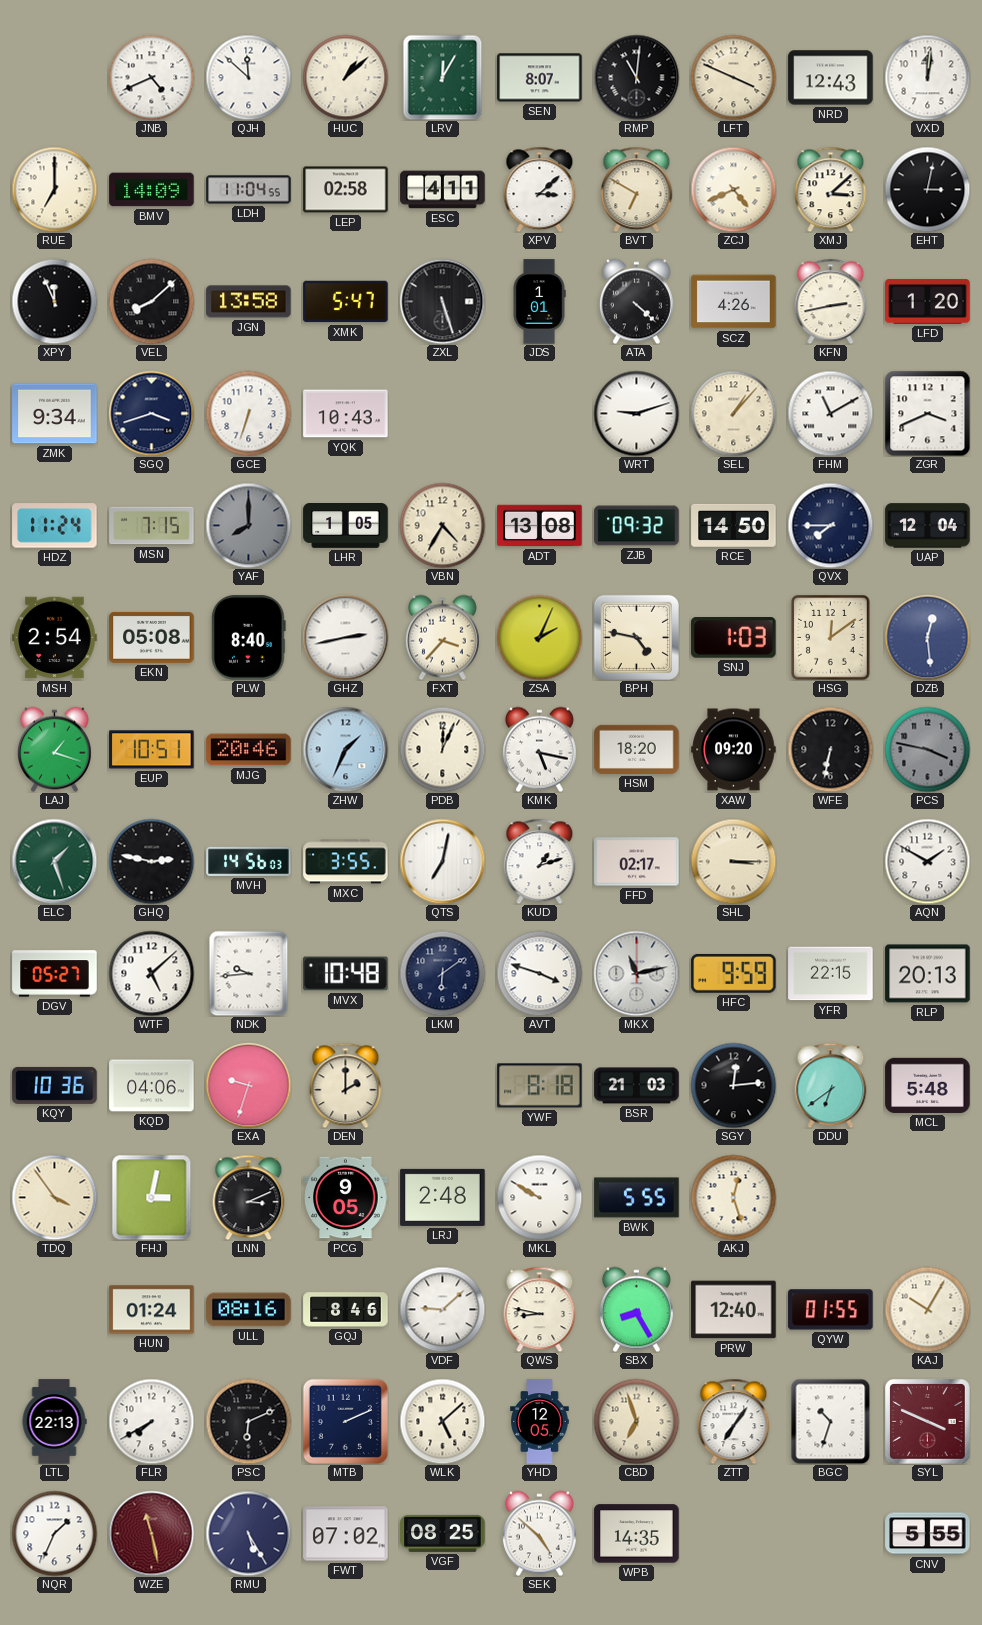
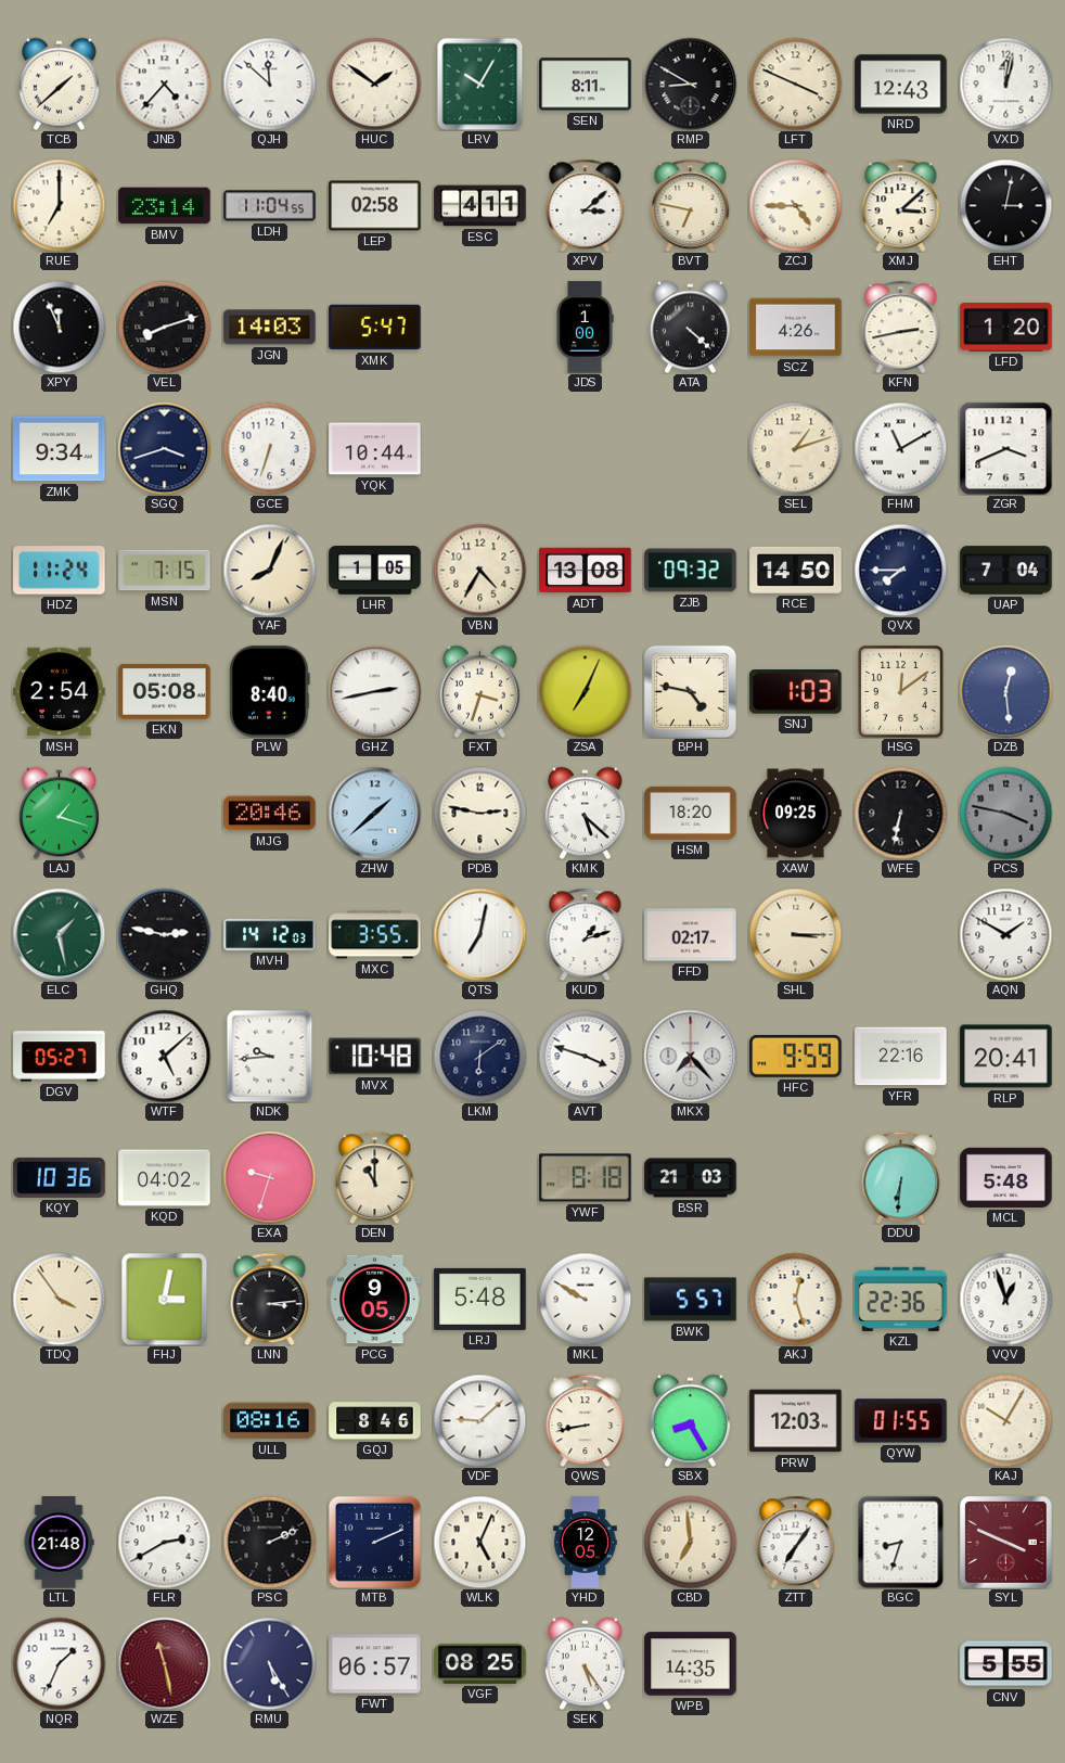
TCB: none -> 1:38 (59, 84)
JNB: 4:41 -> 4:37 (164, 84)
HUC: 1:08 -> 1:51 (374, 84)
LRV: 12:05 -> 10:05 (480, 84)
SEN: 8:07 -> 8:11 (586, 85)
RMP: 11:01 -> 8:50 (690, 84)
VXD: 12:01 -> 12:02 (1005, 84)
BMV: 14:09 -> 23:14 (165, 206)
BVT: 6:50 -> 6:47 (691, 205)
ZCJ: 4:41 -> 4:45 (795, 205)
VEL: 8:08 -> 8:12 (164, 327)
JGN: 13:58 -> 14:03 (270, 328)
ZXL: 5:27 -> none (442, 301)
JDS: 1:01 -> 1:00 (585, 328)
YQK: 10:43 -> 10:44 (375, 449)
WRT: 9:12 -> none (636, 413)
SEL: 1:07 -> 1:12 (795, 448)
YAF: 8:00 -> 8:04 (269, 570)
YAF dial: grey -> cream (269, 570)
UAP: 12:04 -> 7:04 (1006, 571)
FXT: 3:37 -> 3:33 (479, 691)
ZSA: 2:04 -> 7:04 (585, 691)
EUP: 10:51 -> none (152, 750)
ZHW: 1:34 -> 1:38 (374, 813)
PDB: 12:04 -> 2:47 (479, 813)
KMK: 5:17 -> 5:22 (585, 813)
XAW: 09:20 -> 09:25 (796, 814)
ELC: 1:27 -> 1:28 (59, 934)
MVH: 14:56 -> 14:12 (270, 934)
MKX: 11:13 -> 7:23 (690, 1056)
YFR: 22:15 -> 22:16 (901, 1057)
RLP: 20:13 -> 20:41 (1006, 1057)
KQD: 04:06 -> 04:02 (165, 1178)
DEN: 2:00 -> 11:00 (375, 1177)
SGY: 12:14 -> none (733, 1085)
DDU: 6:39 -> 6:31 (901, 1177)
LNN: 3:11 -> 3:14 (270, 1299)
LRJ: 2:48 -> 5:48 (480, 1299)
BWK: 5:55 -> 5:57 (691, 1300)
KZL: none -> 22:36 (901, 1299)
VQV: none -> 12:57 (1005, 1299)
HUN: 01:24 -> none (152, 1310)
QWS: 8:47 -> 8:43 (586, 1420)
PRW: 12:40 -> 12:03 (796, 1421)
LTL: 22:13 -> 21:48 (59, 1543)
FLR: 7:40 -> 2:40 (164, 1542)
PSC: 6:11 -> 2:11 (269, 1542)
WLK: 5:08 -> 5:04 (479, 1542)
CBD: 6:57 -> 6:59 (690, 1542)
BGC: 10:33 -> 8:33 (901, 1542)
FWT: 07:02 -> 06:57 (375, 1664)
SEK: 4:52 -> 5:24 (585, 1663)
